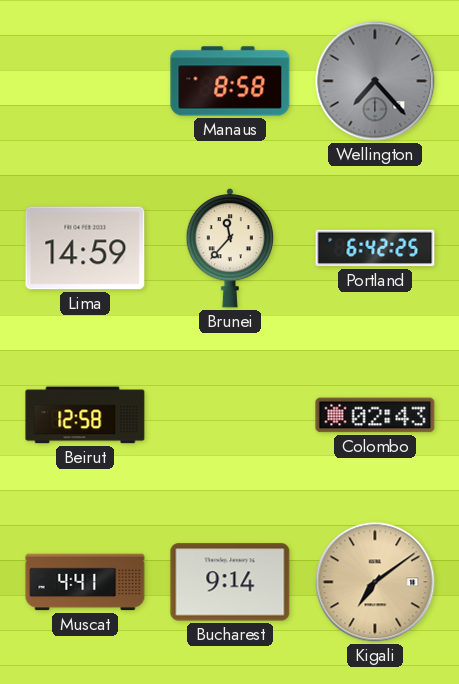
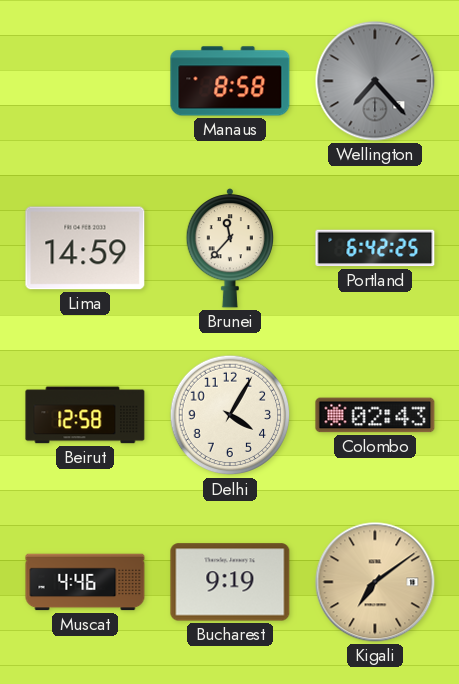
Delhi: none -> 4:05 (230, 415)
Muscat: 4:41 -> 4:46 (85, 582)
Bucharest: 9:14 -> 9:19 (230, 582)
